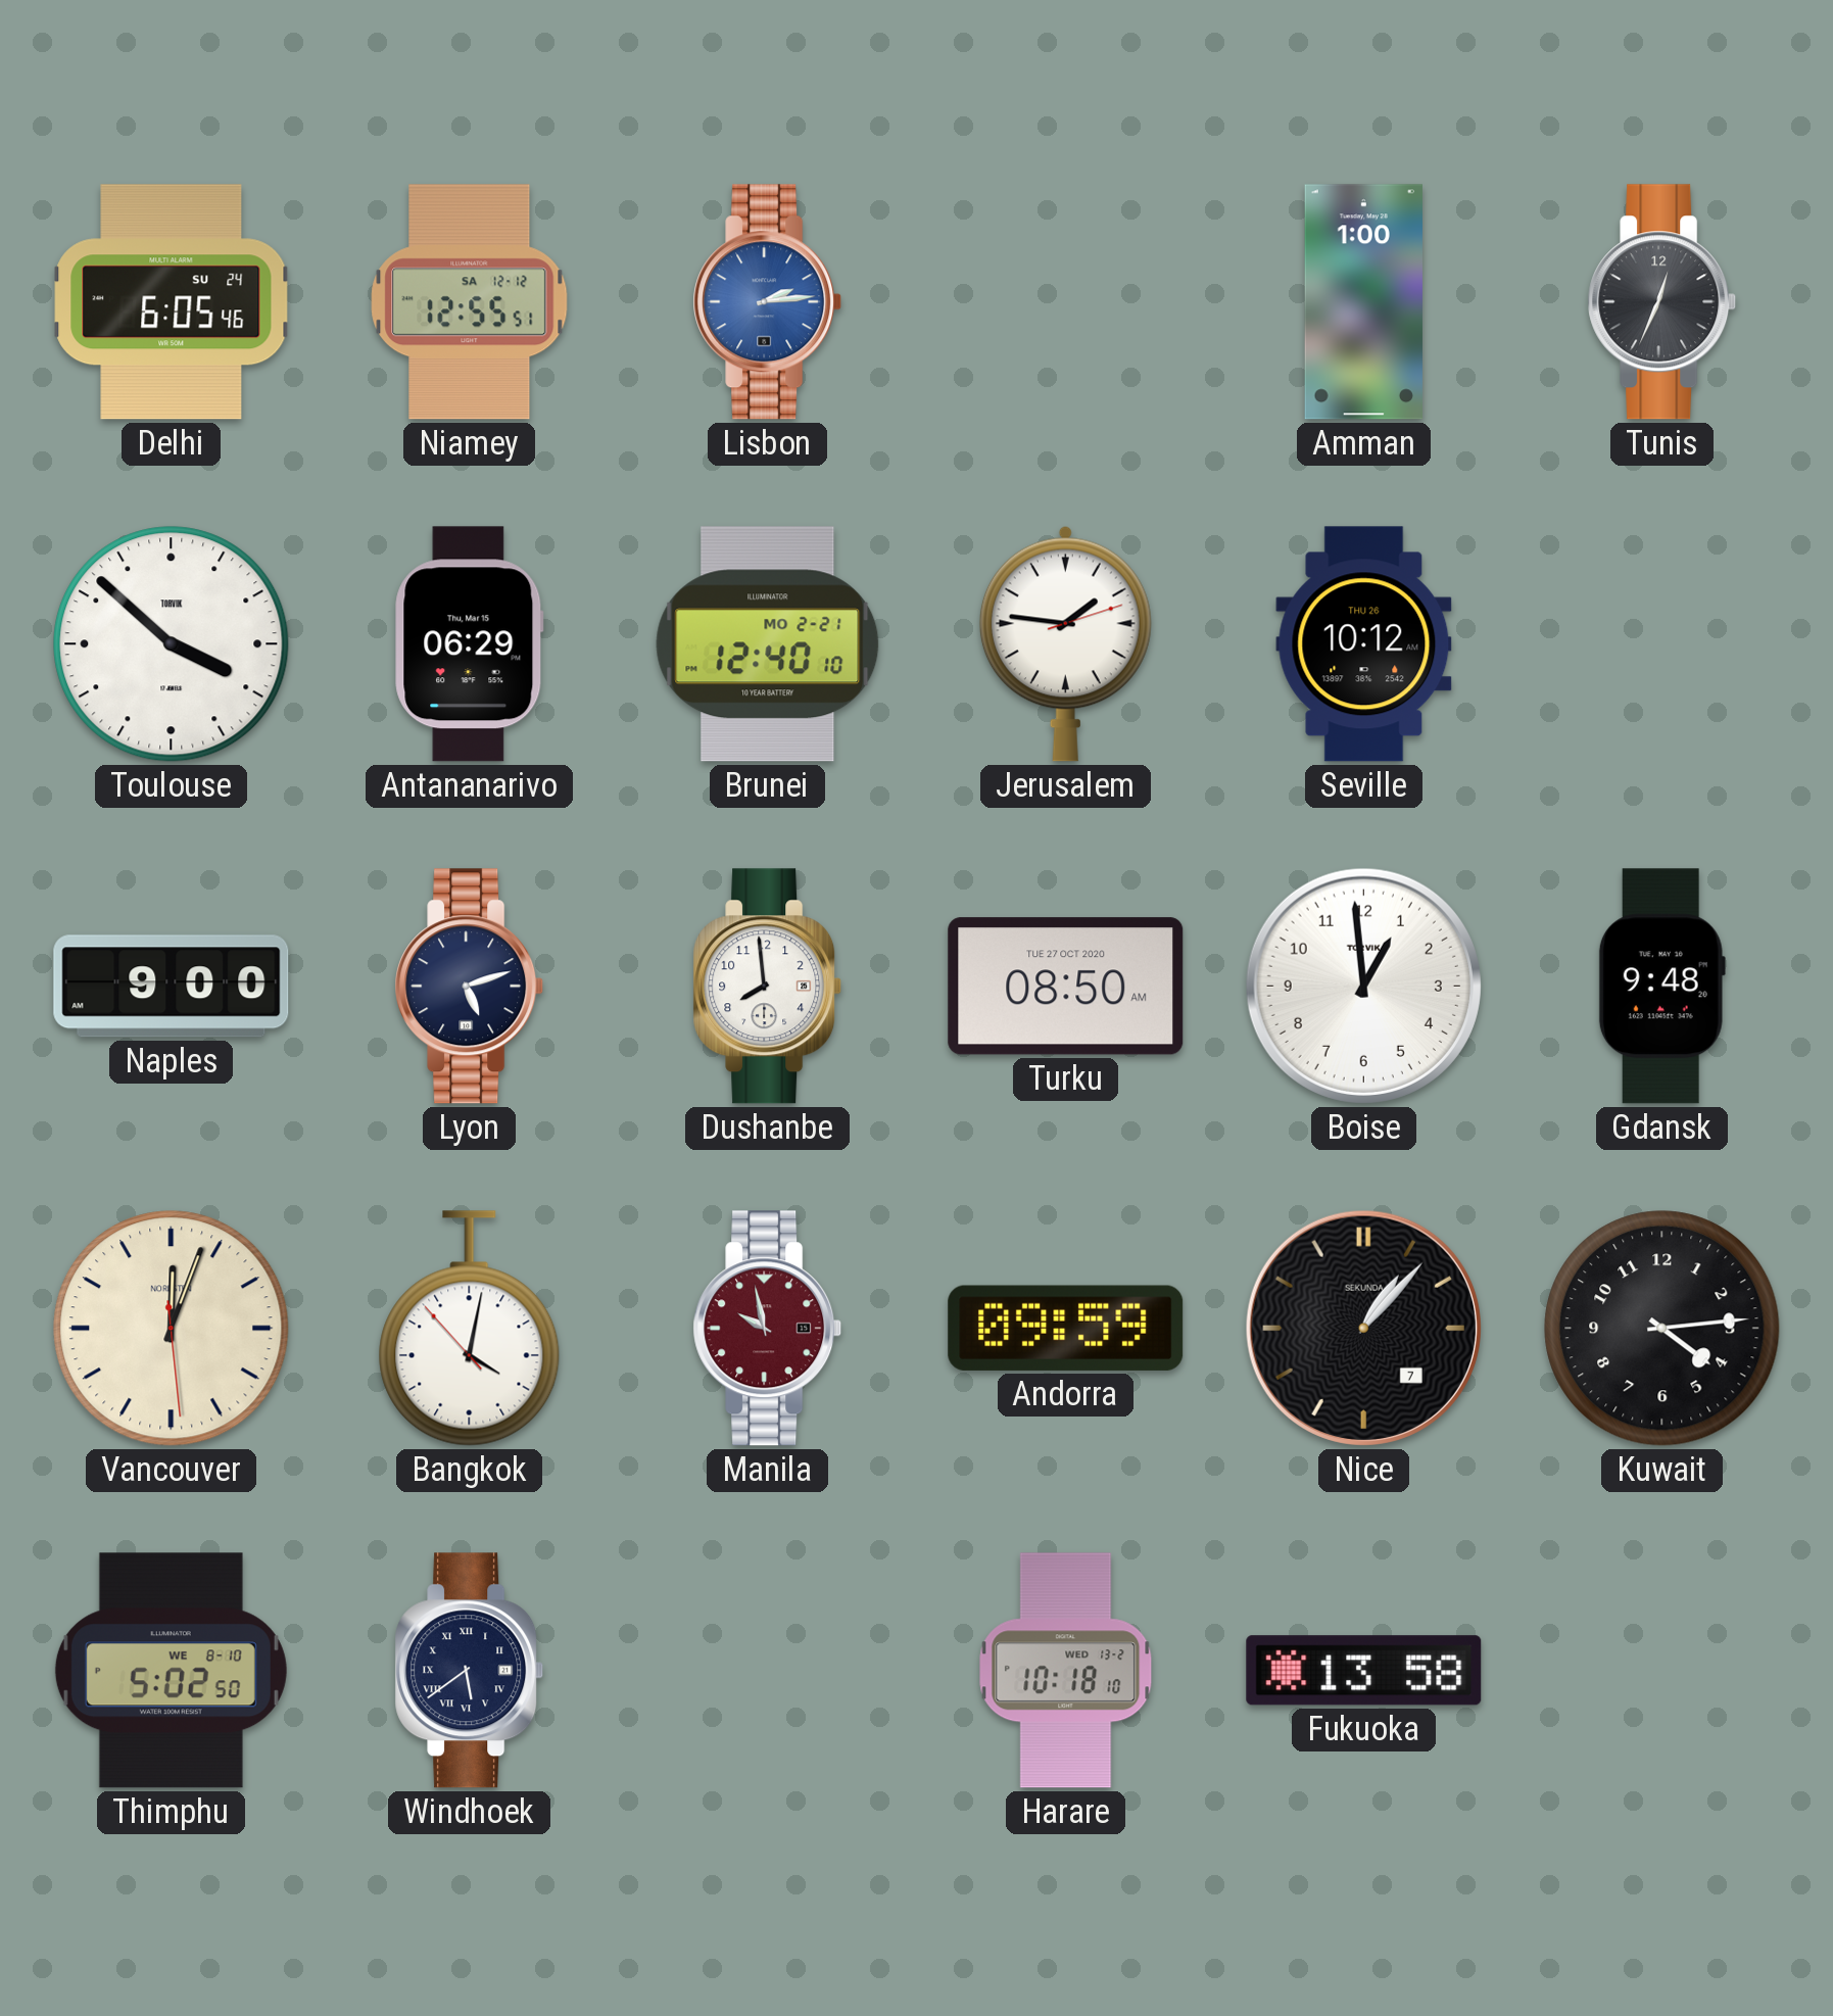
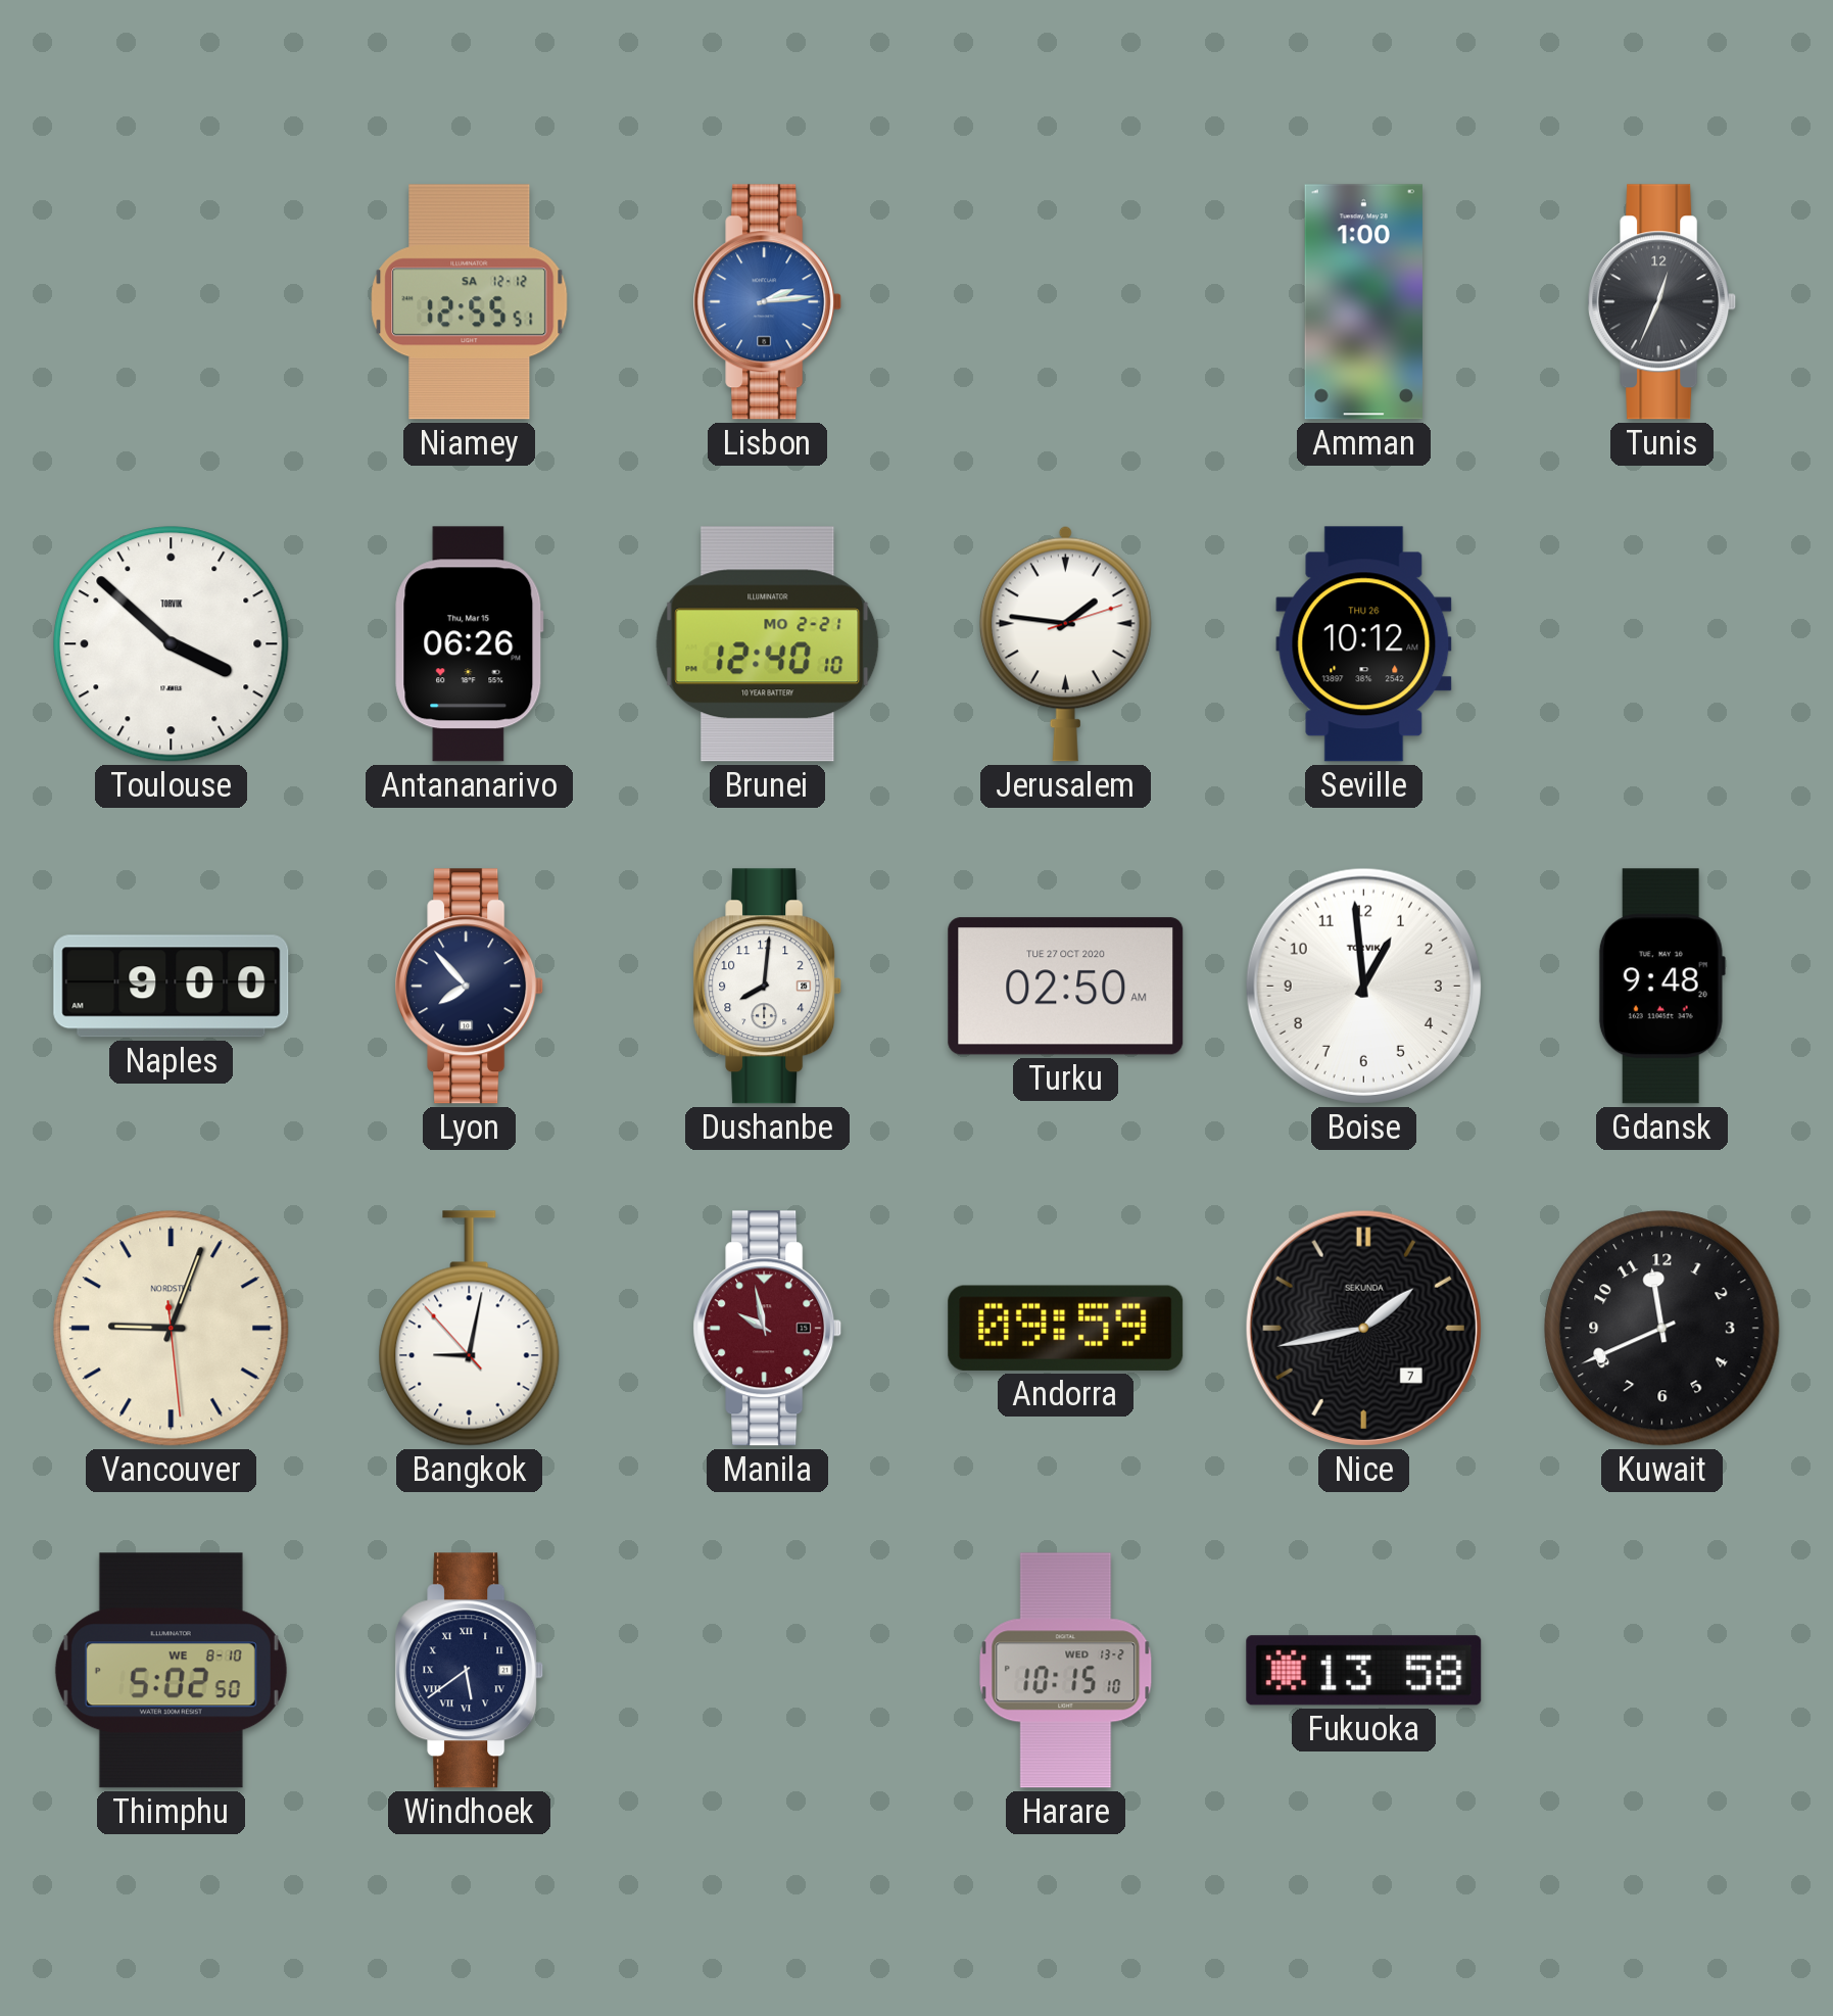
Delhi: 6:05 -> none (172, 302)
Antananarivo: 06:29 -> 06:26 (470, 644)
Lyon: 5:12 -> 7:53 (470, 987)
Dushanbe: 7:59 -> 8:01 (768, 987)
Turku: 08:50 -> 02:50 (1066, 987)
Vancouver: 12:03 -> 9:03 (172, 1329)
Bangkok: 4:01 -> 9:01 (470, 1329)
Nice: 1:07 -> 1:43 (1363, 1328)
Kuwait: 4:14 -> 11:41 (1662, 1329)
Harare: 10:18 -> 10:15 (1066, 1671)
